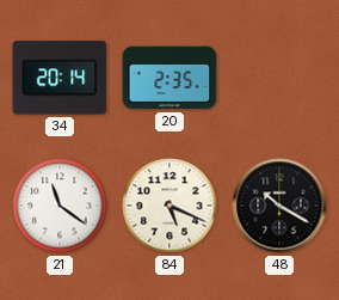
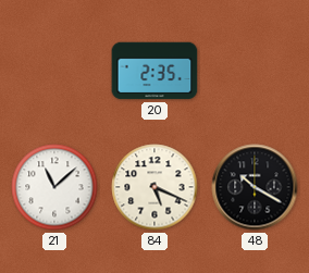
34: 20:14 -> none (60, 78)
21: 11:21 -> 11:08 (54, 187)
